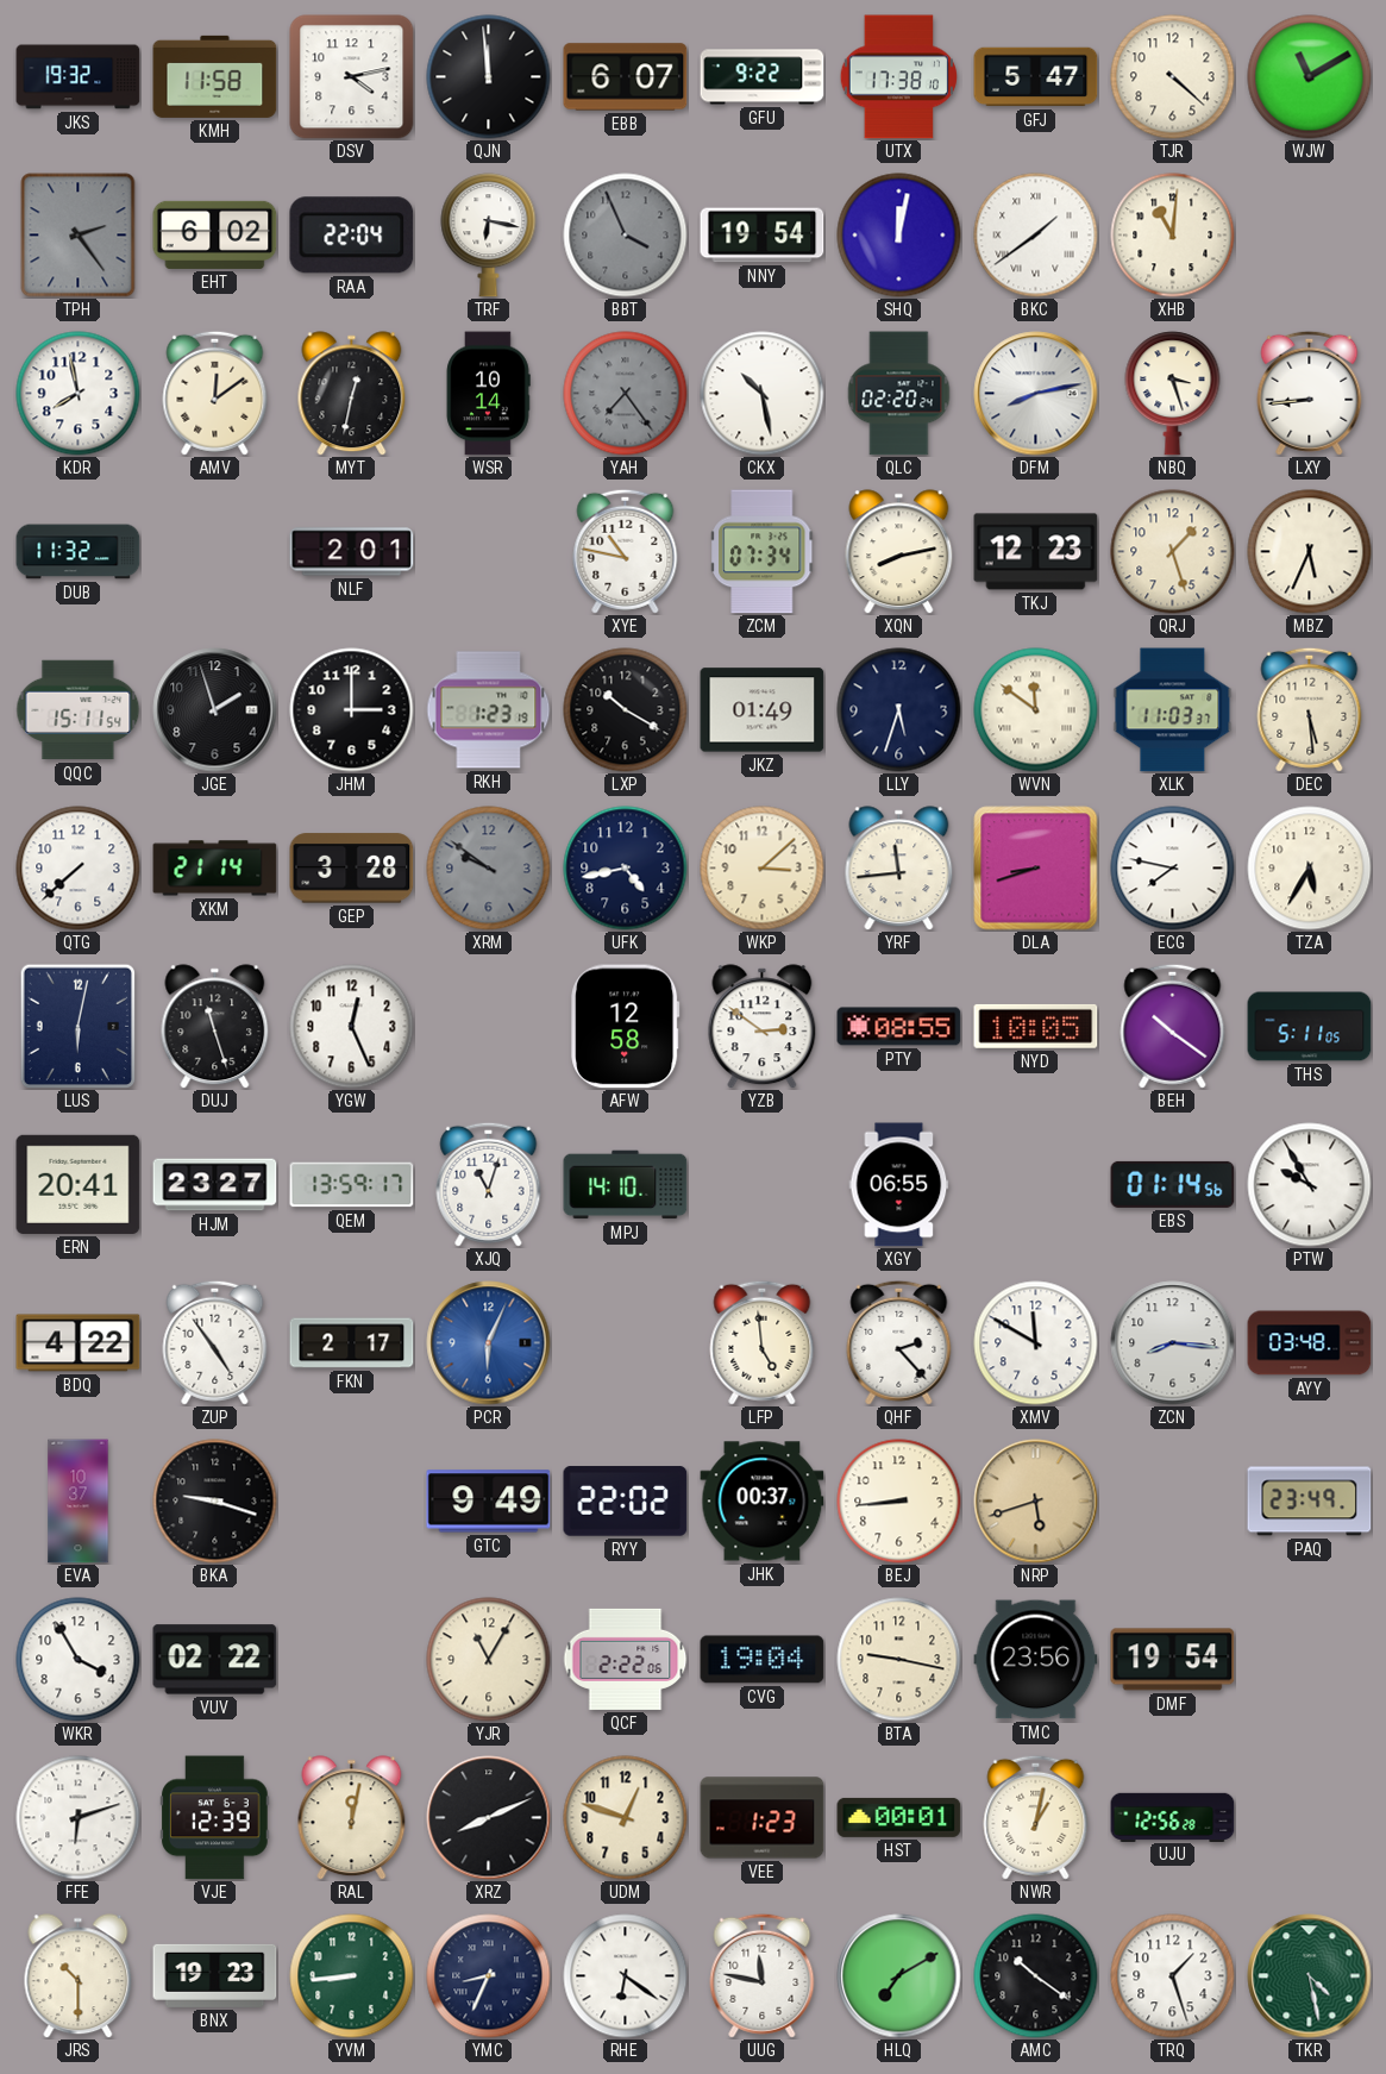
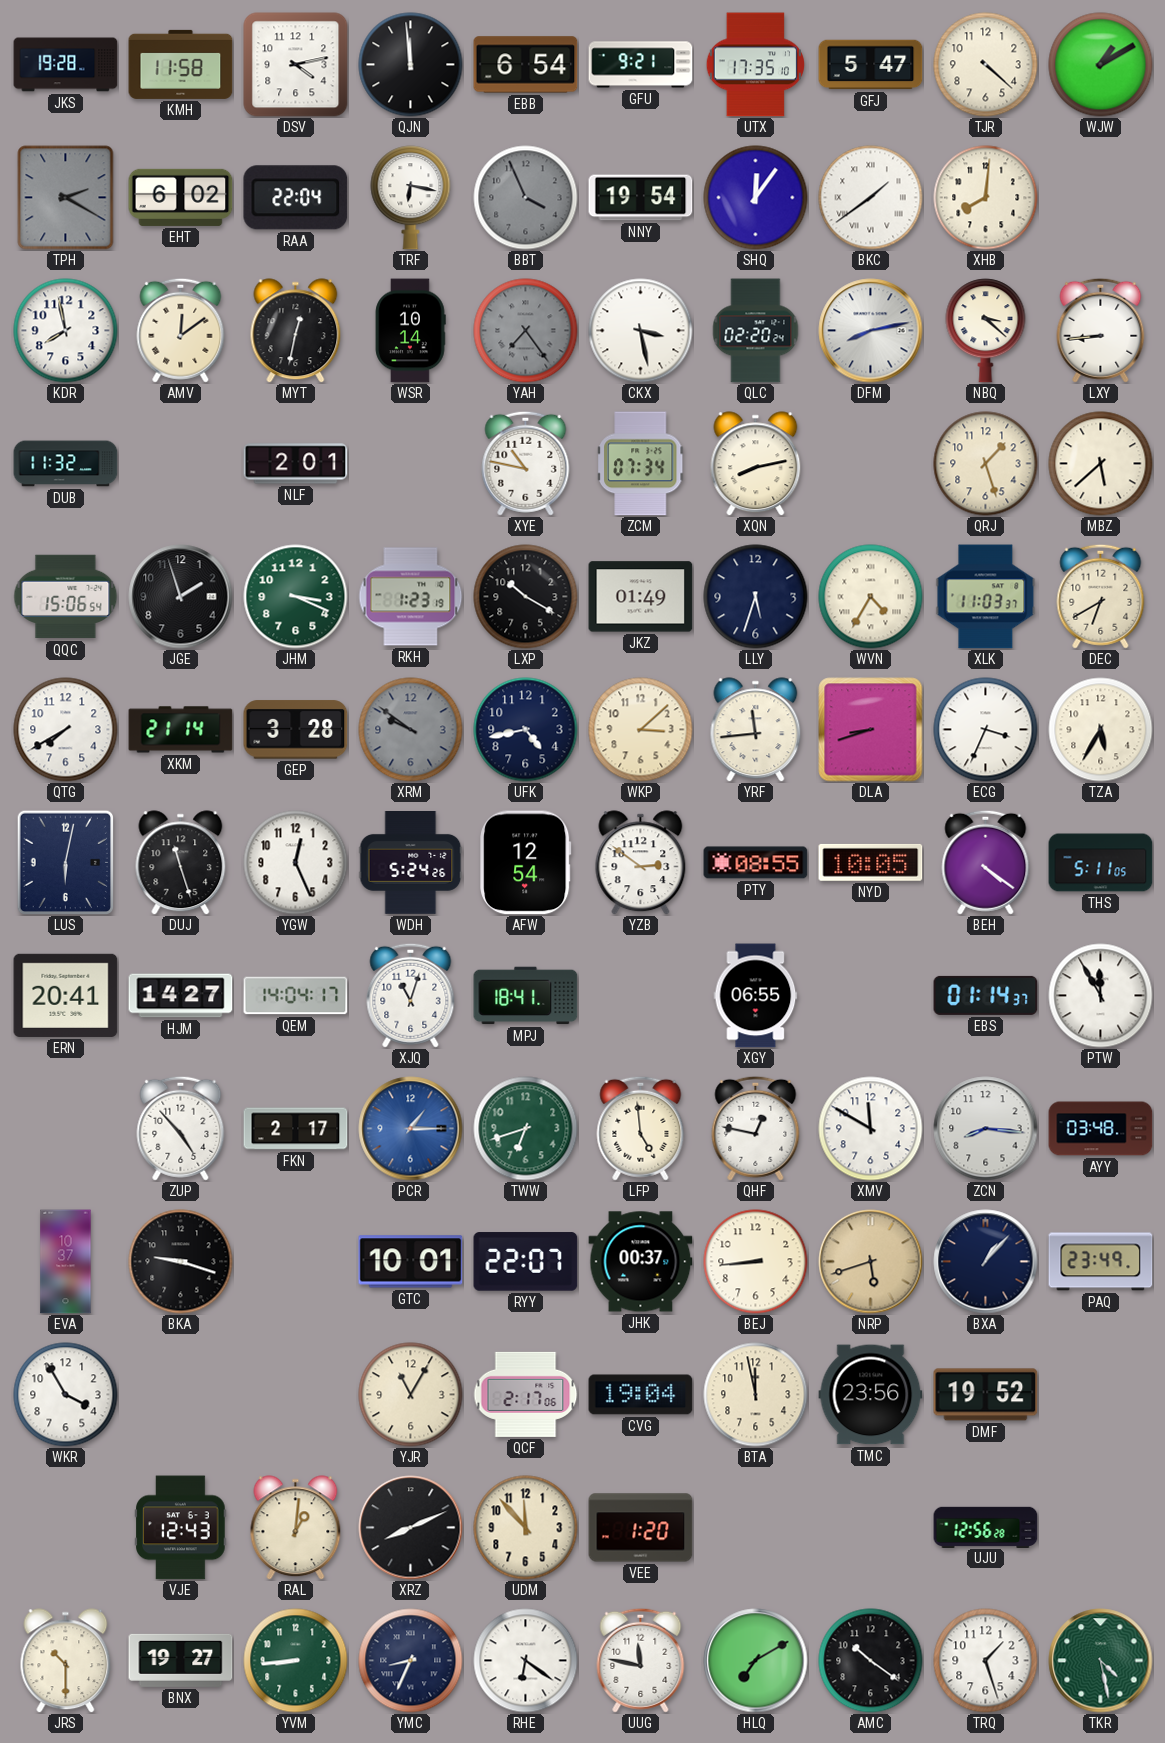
JKS: 19:32 -> 19:28 (66, 65)
EBB: 6:07 -> 6:54 (526, 65)
GFU: 9:22 -> 9:21 (641, 65)
UTX: 17:38 -> 17:35 (756, 65)
WJW: 11:10 -> 1:10 (1101, 65)
TPH: 2:24 -> 2:20 (66, 198)
SHQ: 12:02 -> 12:06 (756, 198)
XHB: 11:01 -> 8:01 (986, 198)
CKX: 10:28 -> 3:28 (641, 331)
NBQ: 3:27 -> 3:22 (986, 331)
TKJ: 12:23 -> none (1036, 552)
MBZ: 5:34 -> 5:38 (1101, 464)
QQC: 15:11 -> 15:06 (66, 597)
JHM: 3:00 -> 3:19 (296, 597)
JHM dial: black -> green (296, 597)
WVN: 11:51 -> 4:35 (871, 597)
DEC: 5:29 -> 6:40 (1101, 596)
QTG: 7:38 -> 7:40 (66, 730)
ECG: 7:47 -> 3:34 (986, 730)
WDH: none -> 5:24 (411, 863)
AFW: 12:58 -> 12:54 (526, 863)
BEH: 10:21 -> 4:21 (986, 862)
HJM: 23:27 -> 14:27 (181, 996)
QEM: 13:59 -> 14:04 (296, 996)
MPJ: 14:10 -> 18:41 (526, 996)
EBS: 01:14:56 -> 01:14:37 (986, 995)
PTW: 9:55 -> 11:55 (1101, 996)
BDQ: 4:22 -> none (79, 1343)
ZUP: 4:54 -> 4:53 (181, 1128)
PCR: 6:04 -> 1:15 (411, 1129)
TWW: none -> 6:42 (526, 1129)
QHF: 2:23 -> 12:47 (756, 1128)
GTC: 9:49 -> 10:01 (411, 1262)
RYY: 22:02 -> 22:07 (526, 1262)
BXA: none -> 1:07 (986, 1262)
VUV: 02:22 -> none (215, 1660)
QCF: 2:22 -> 2:17 (526, 1394)
BTA: 9:17 -> 11:58 (756, 1395)
DMF: 19:54 -> 19:52 (986, 1395)
FFE: 6:12 -> none (79, 1818)
VJE: 12:39 -> 12:43 (181, 1528)
RAL: 12:02 -> 1:01 (296, 1528)
UDM: 12:48 -> 11:53 (526, 1528)
VEE: 1:23 -> 1:20 (641, 1528)
HST: 00:01 -> none (899, 1817)
NWR: 1:02 -> none (1036, 1817)
BNX: 19:23 -> 19:27 (181, 1660)
